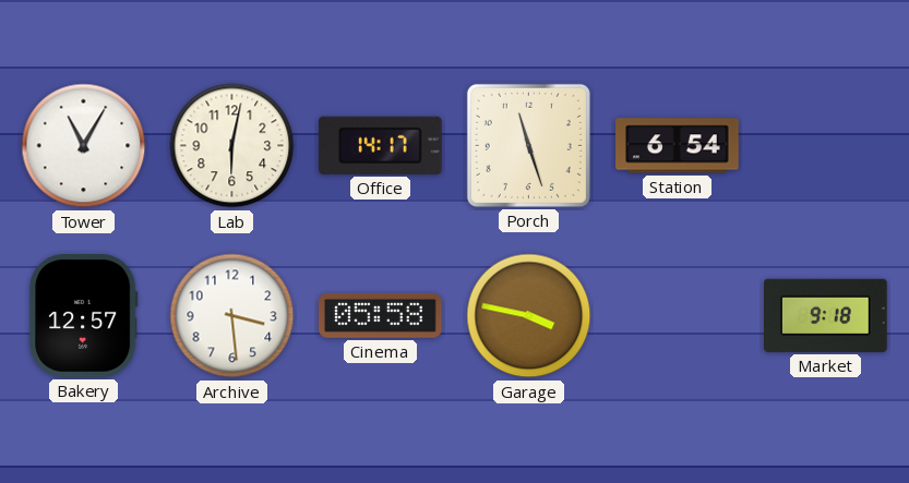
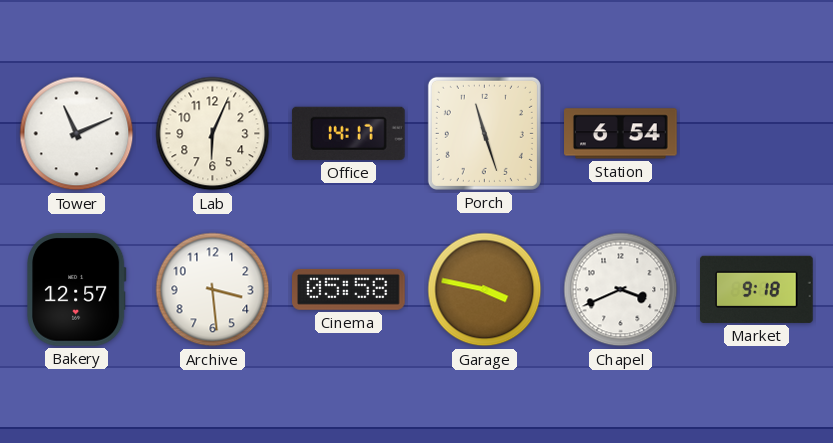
Tower: 11:05 -> 11:11 (77, 134)
Lab: 6:02 -> 6:04 (213, 134)
Chapel: none -> 3:41 (621, 290)
